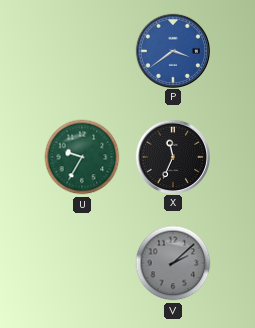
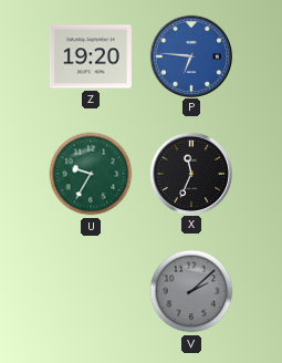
Z: none -> 19:20 (91, 56)
P: 3:39 -> 6:46 (190, 55)
